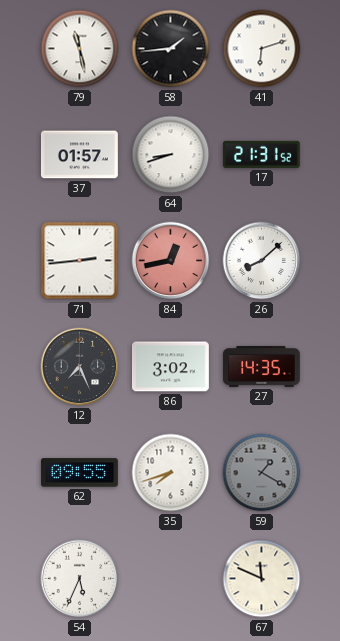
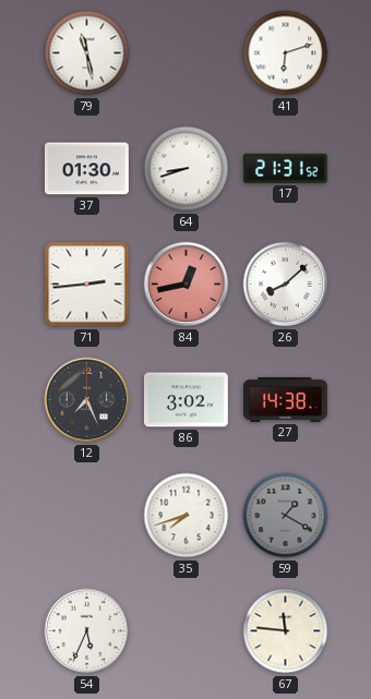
58: 1:44 -> none (171, 49)
37: 01:57 -> 01:30 (87, 169)
27: 14:35 -> 14:38 (286, 399)
62: 09:55 -> none (79, 473)
67: 11:49 -> 11:46 (286, 631)
